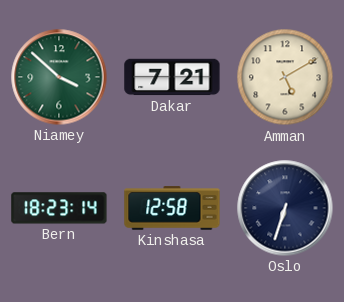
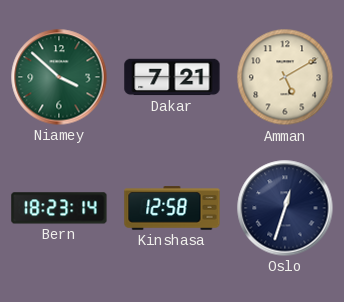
Oslo: 6:33 -> 12:33 (285, 208)
